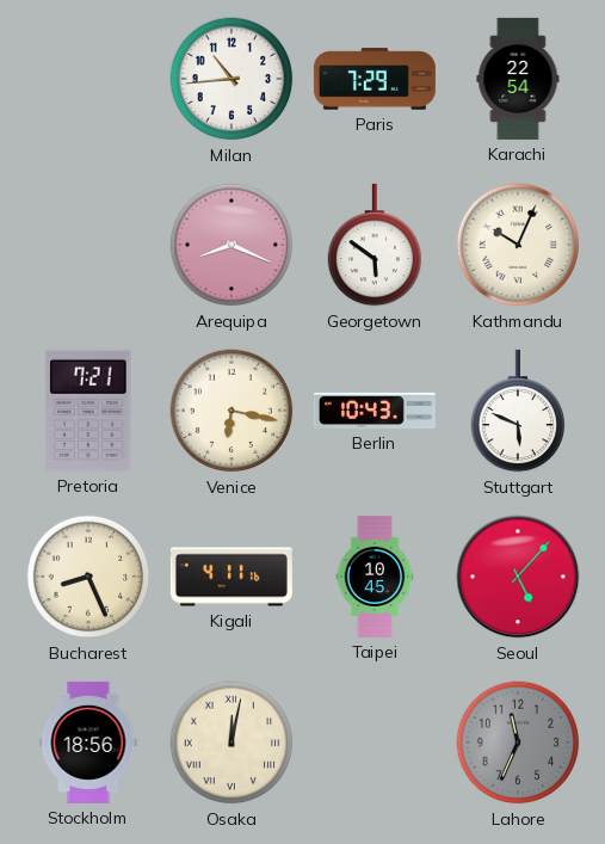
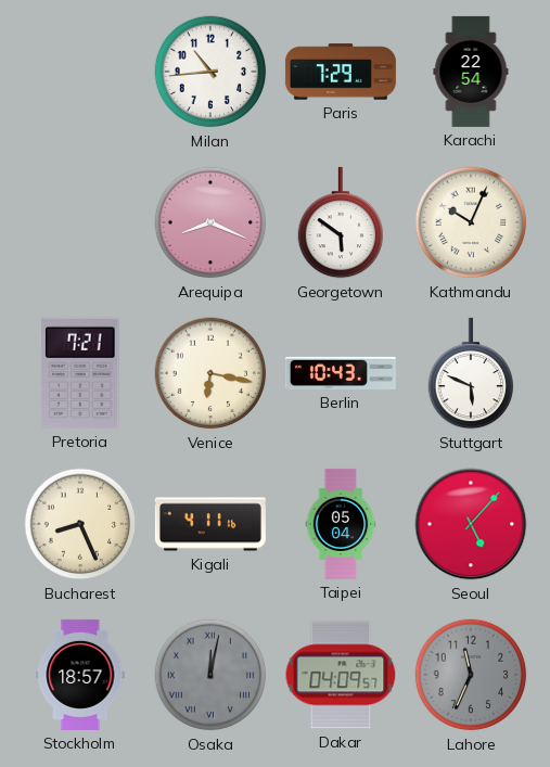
Taipei: 10:45 -> 05:04 (341, 524)
Stockholm: 18:56 -> 18:57 (80, 675)
Osaka dial: cream -> grey (210, 675)
Dakar: none -> 04:09 (341, 675)
